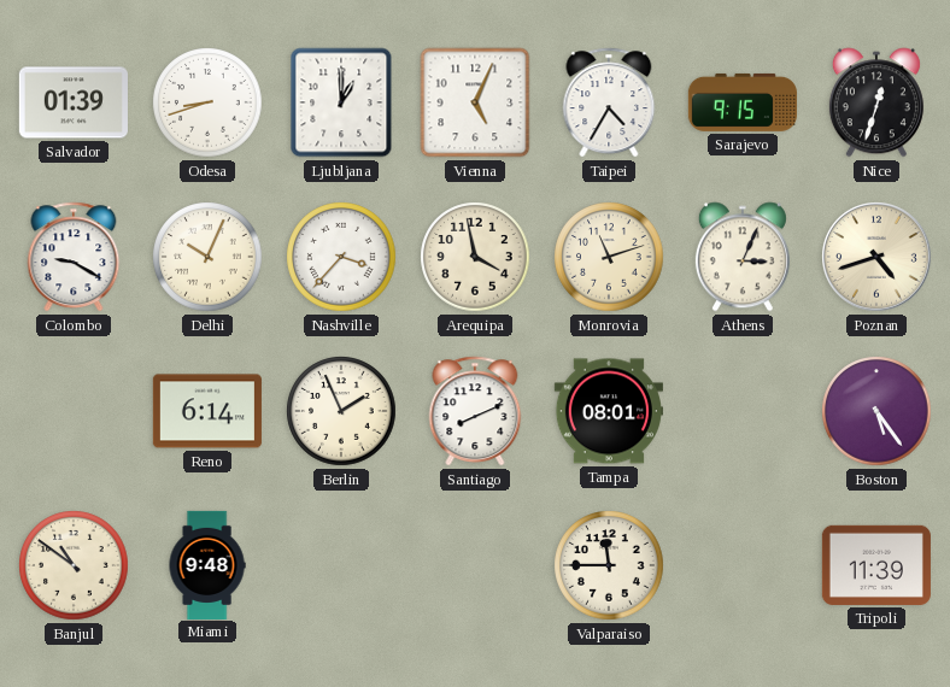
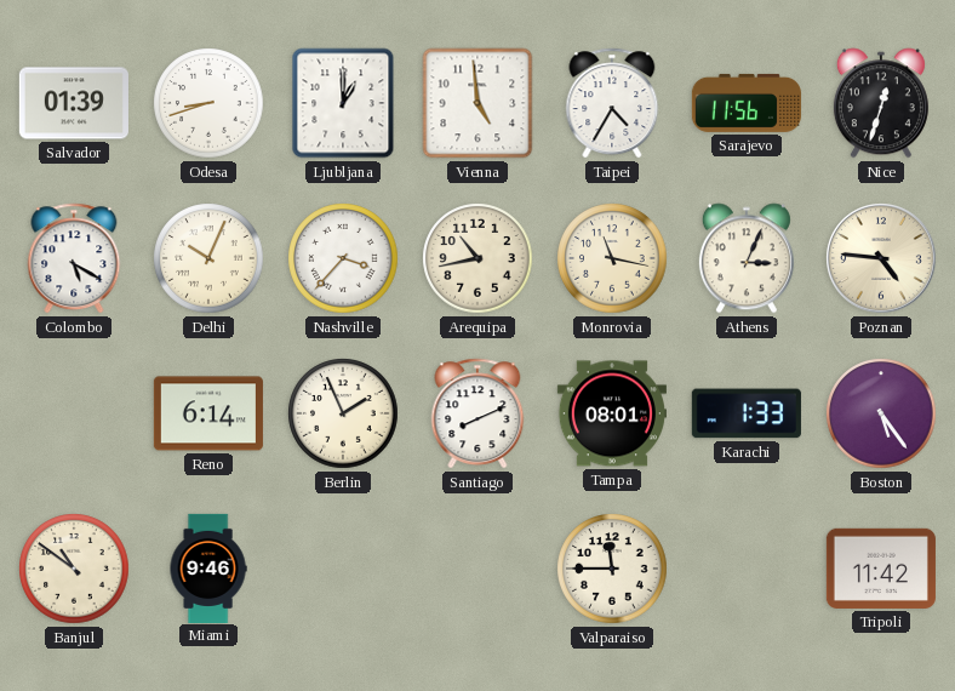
Vienna: 5:04 -> 4:59 (477, 103)
Sarajevo: 9:15 -> 11:56 (747, 103)
Colombo: 9:20 -> 5:20 (74, 258)
Arequipa: 3:58 -> 10:43 (477, 258)
Monrovia: 11:12 -> 11:17 (612, 258)
Poznan: 4:42 -> 4:46 (881, 258)
Karachi: none -> 1:33 (747, 413)
Miami: 9:48 -> 9:46 (208, 567)
Tripoli: 11:39 -> 11:42 (881, 569)
